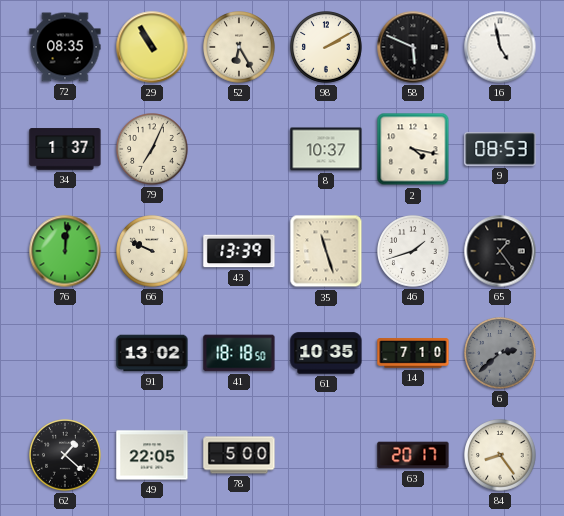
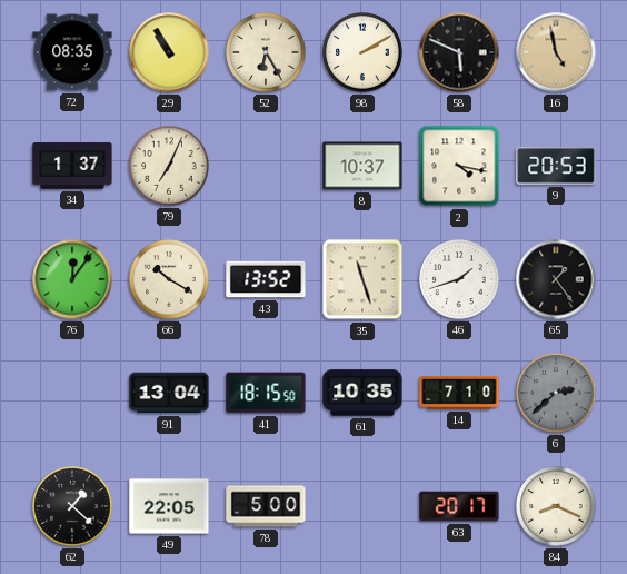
16 dial: white -> champagne (556, 52)
9: 08:53 -> 20:53 (556, 166)
76: 12:01 -> 12:06 (72, 279)
66: 9:49 -> 10:20 (169, 279)
43: 13:39 -> 13:52 (266, 279)
91: 13:02 -> 13:04 (169, 393)
41: 18:18 -> 18:15 (266, 393)
84: 8:24 -> 8:19 (556, 506)
